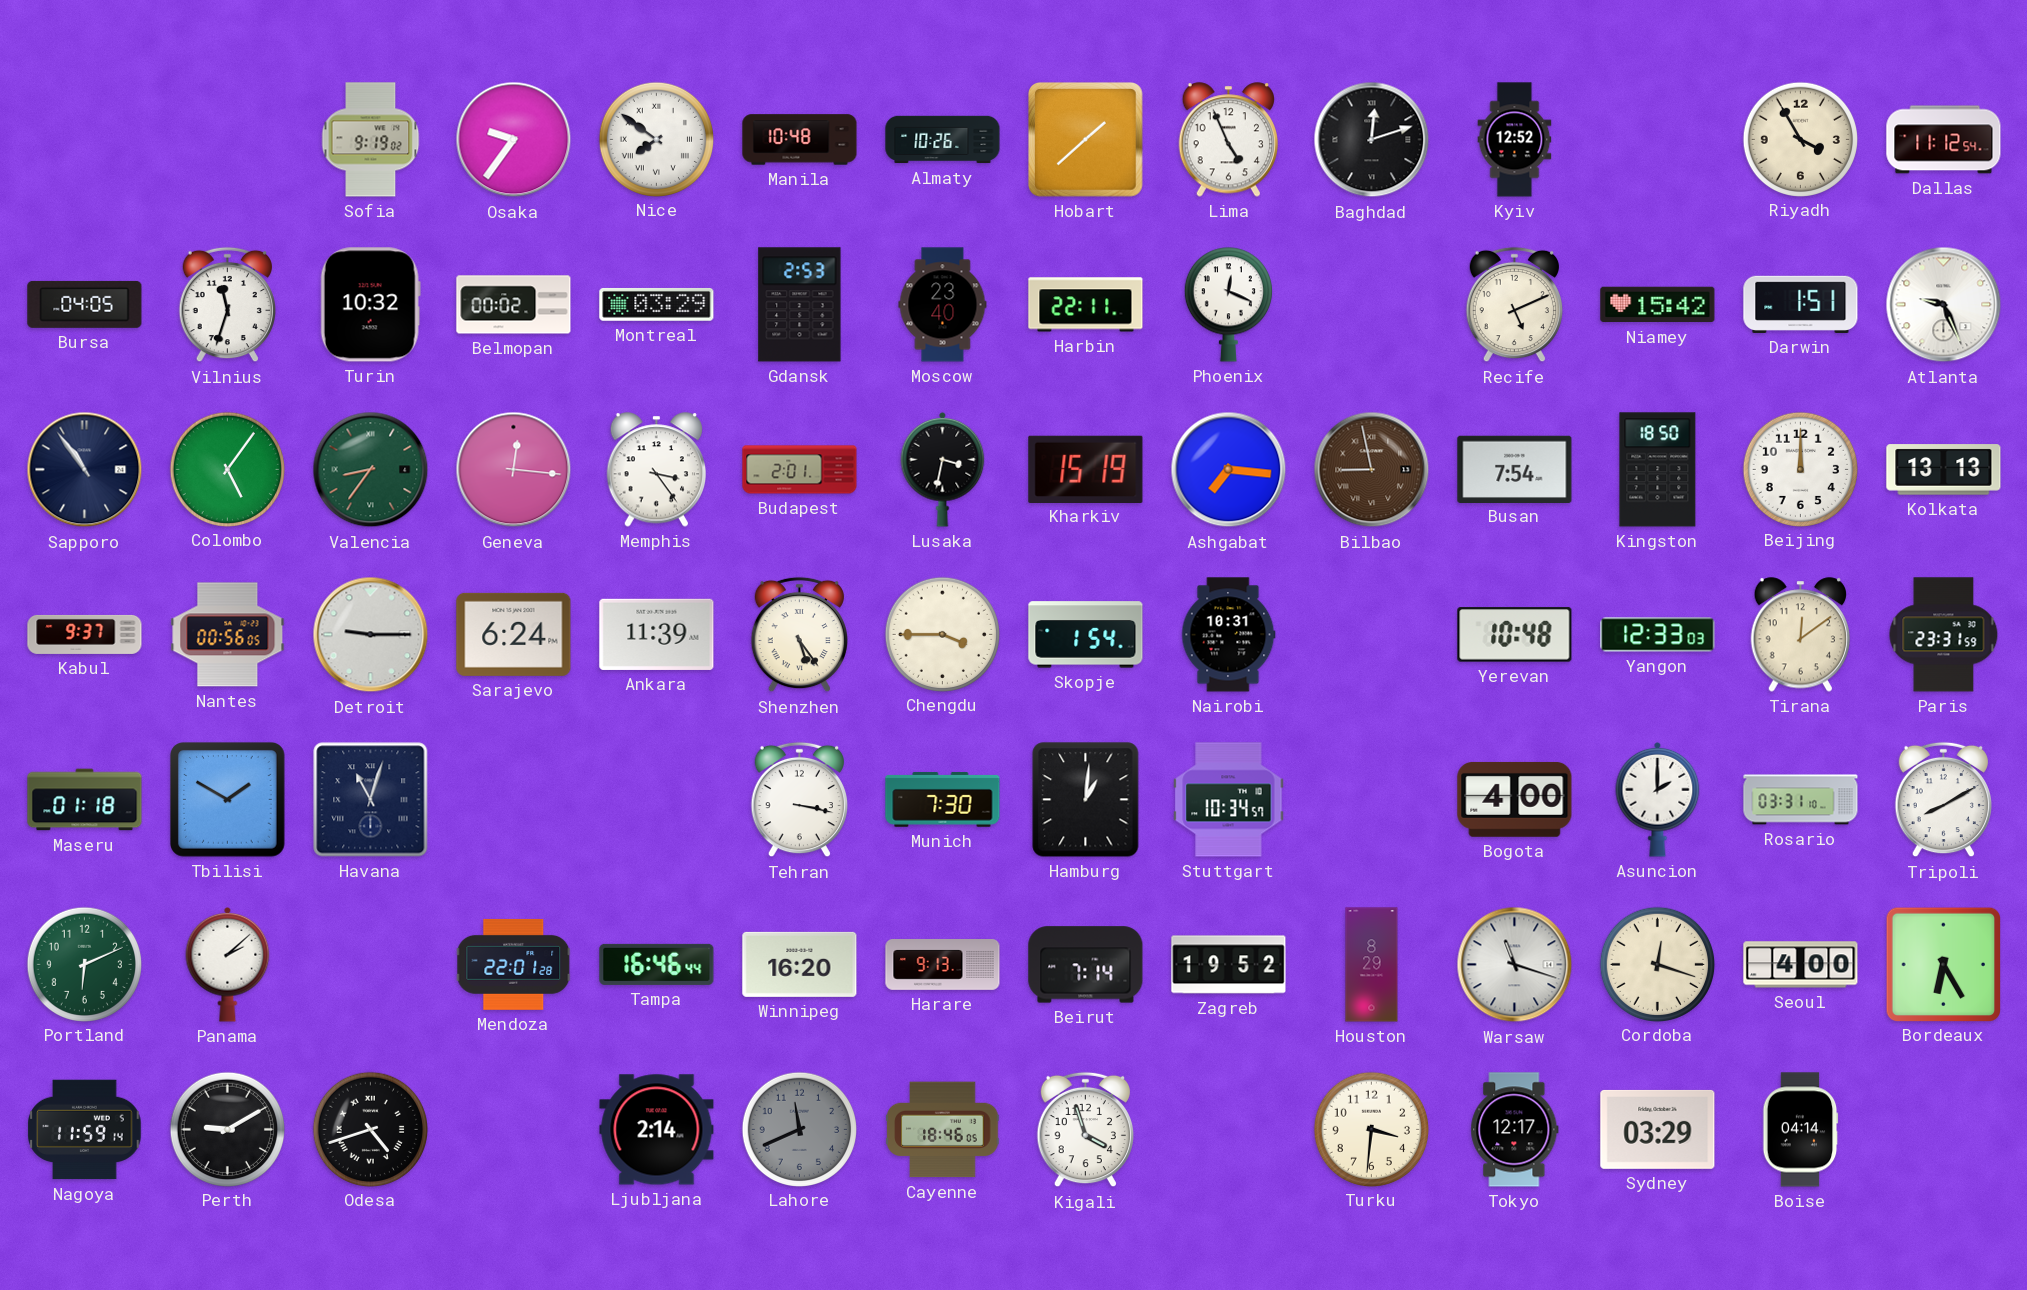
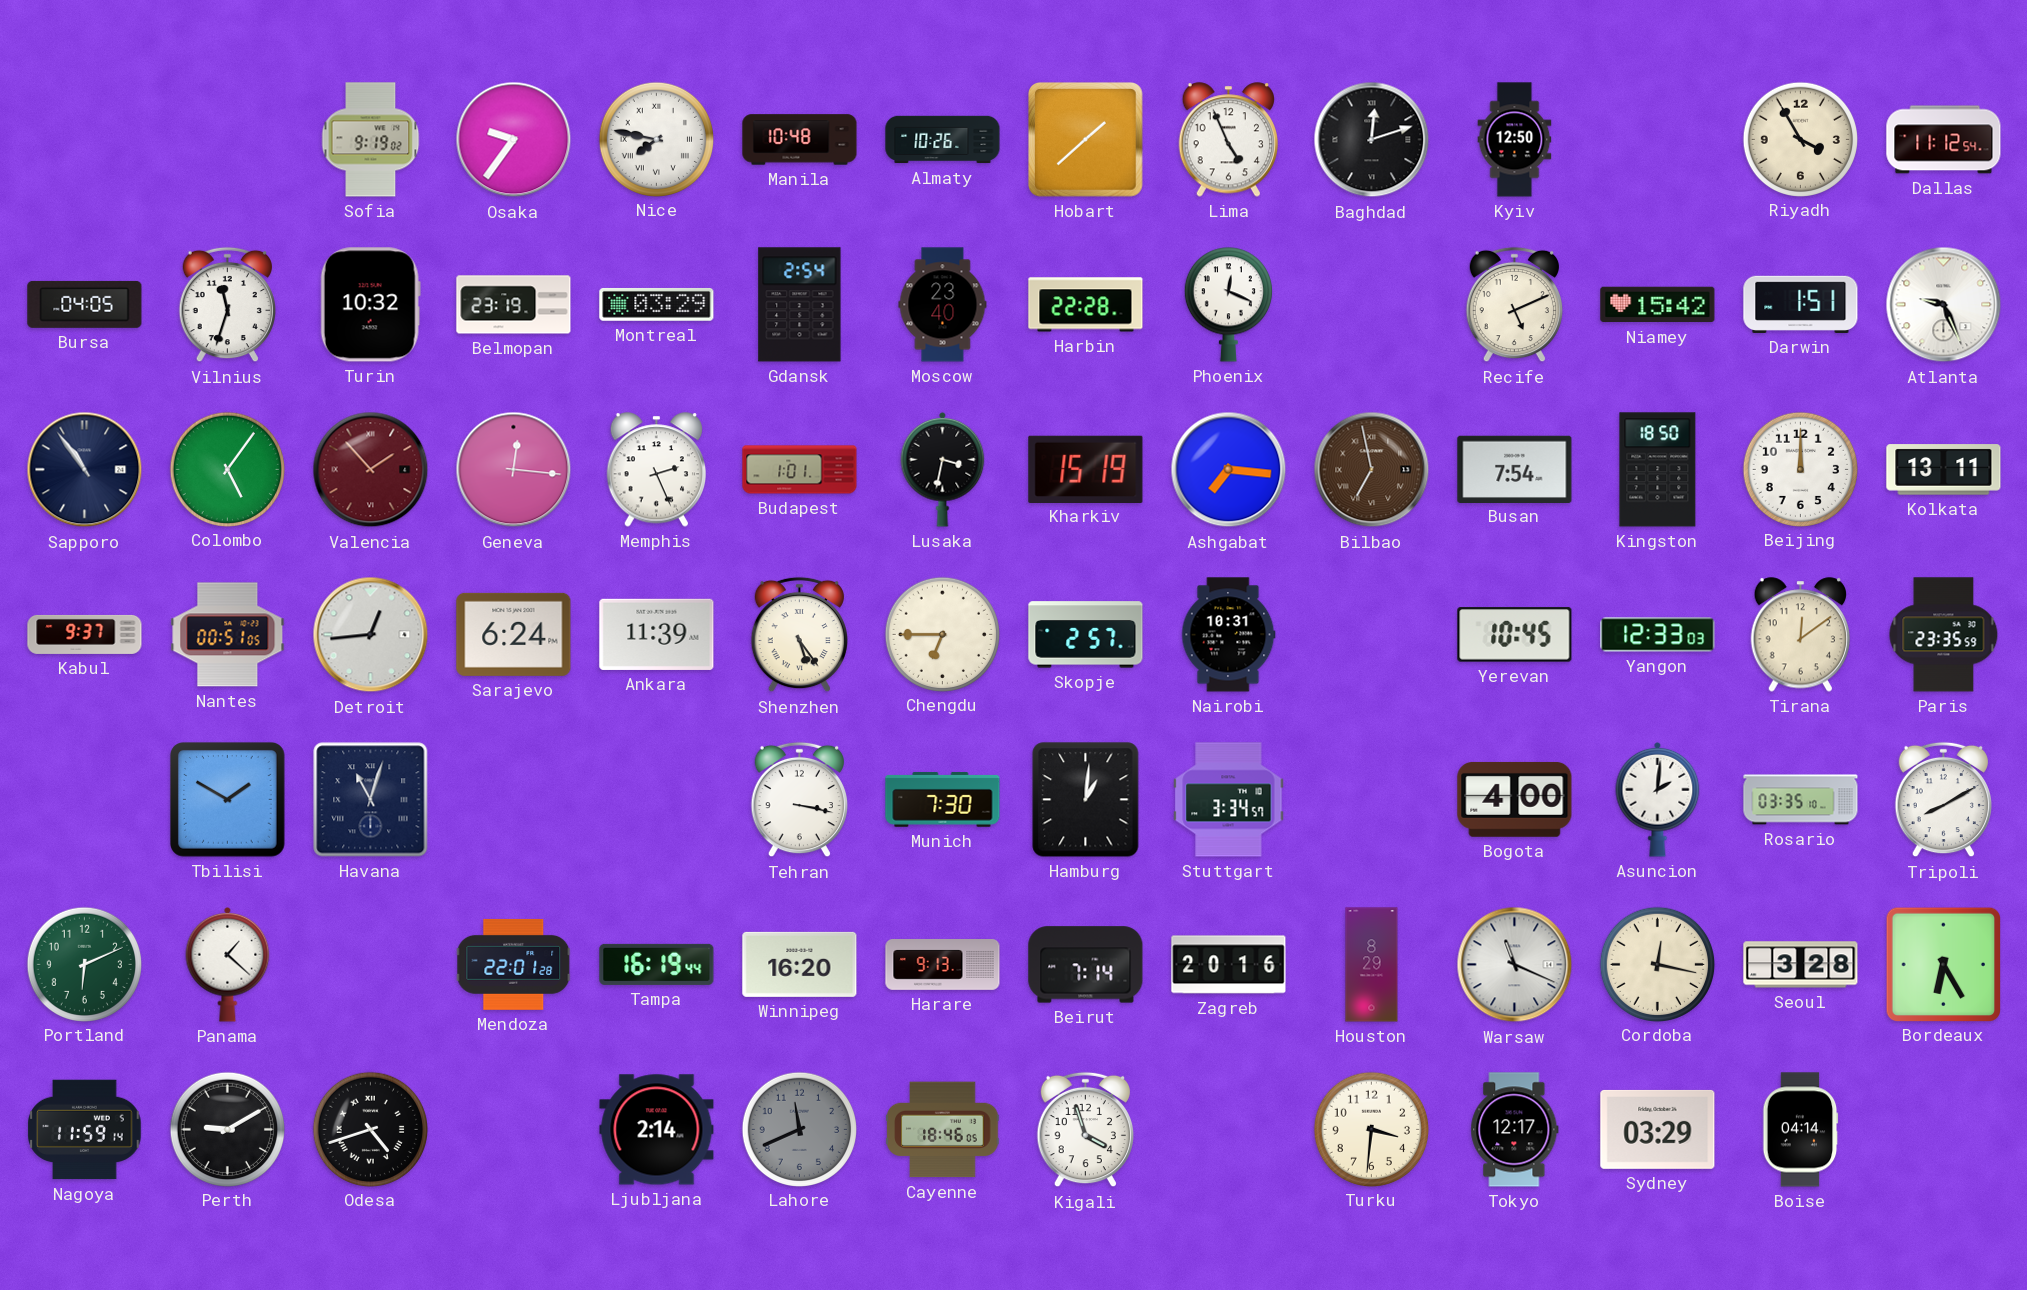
Nice: 7:51 -> 7:47 (656, 139)
Kyiv: 12:52 -> 12:50 (1515, 140)
Belmopan: 00:02 -> 23:19 (514, 305)
Gdansk: 2:53 -> 2:54 (800, 305)
Harbin: 22:11 -> 22:28 (1086, 305)
Valencia: 8:36 -> 1:53 (371, 470)
Valencia dial: green -> burgundy (371, 470)
Memphis: 3:24 -> 2:26 (657, 470)
Budapest: 2:01 -> 1:01 (800, 470)
Bilbao: 8:58 -> 6:58 (1372, 470)
Kolkata: 13:13 -> 13:11 (1944, 470)
Nantes: 00:56 -> 00:51 (228, 635)
Detroit: 9:15 -> 12:44 (371, 635)
Chengdu: 3:45 -> 6:45 (942, 634)
Skopje: 1:54 -> 2:57 (1086, 635)
Yerevan: 10:48 -> 10:45 (1515, 635)
Paris: 23:31 -> 23:35 (1944, 635)
Maseru: 01:18 -> none (85, 800)
Stuttgart: 10:34 -> 3:34 (1229, 800)
Asuncion: 2:00 -> 2:01 (1658, 799)
Rosario: 03:31 -> 03:35 (1801, 800)
Panama: 2:08 -> 1:22 (228, 964)
Tampa: 16:46 -> 16:19 (657, 964)
Zagreb: 19:52 -> 20:16 (1229, 965)
Warsaw: 11:18 -> 11:19 (1515, 965)
Cordoba: 12:18 -> 12:17 (1657, 964)
Seoul: 4:00 -> 3:28 (1801, 965)
